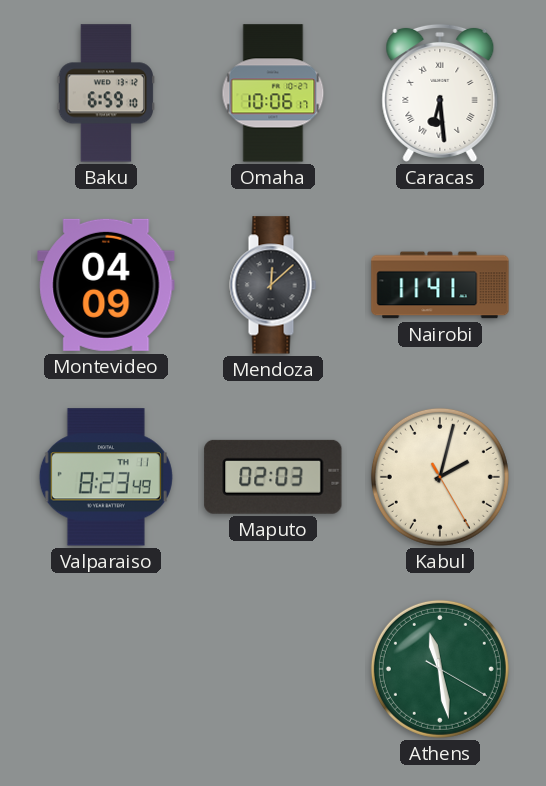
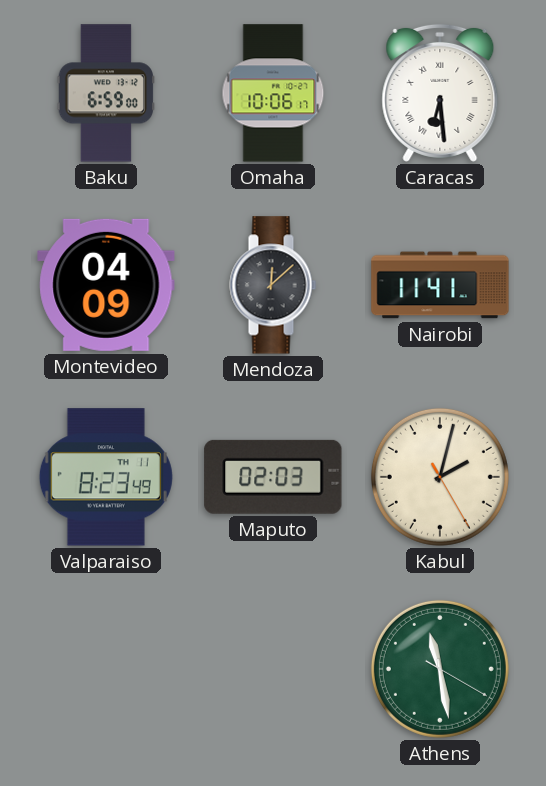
Baku: 6:59:10 -> 6:59:00 (106, 93)
